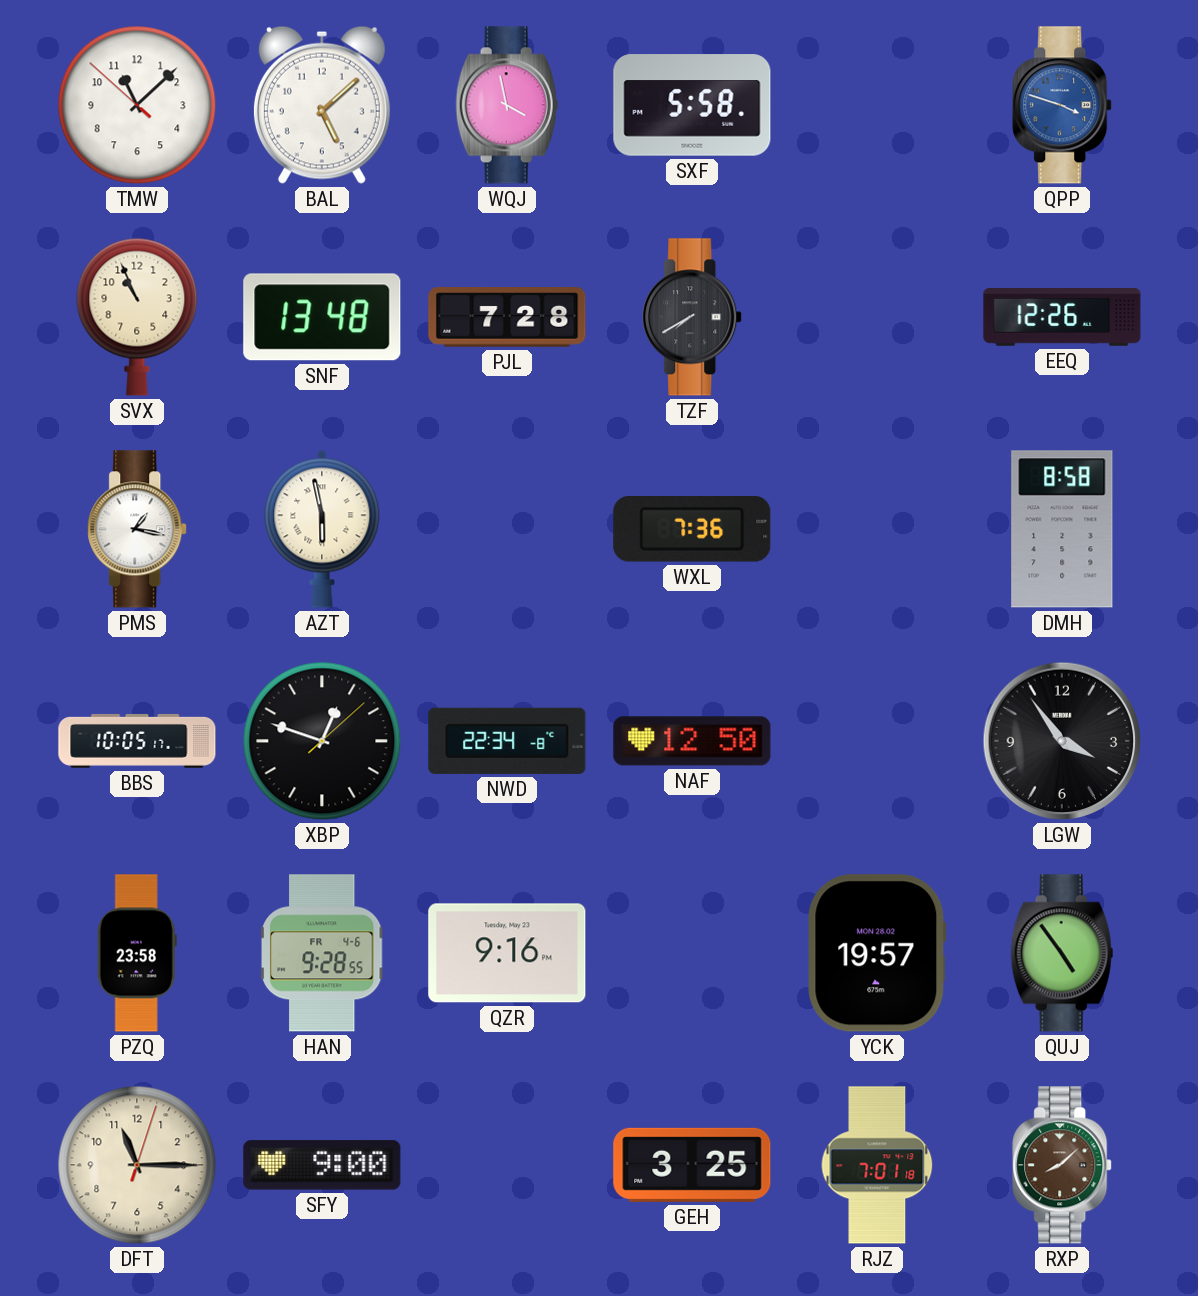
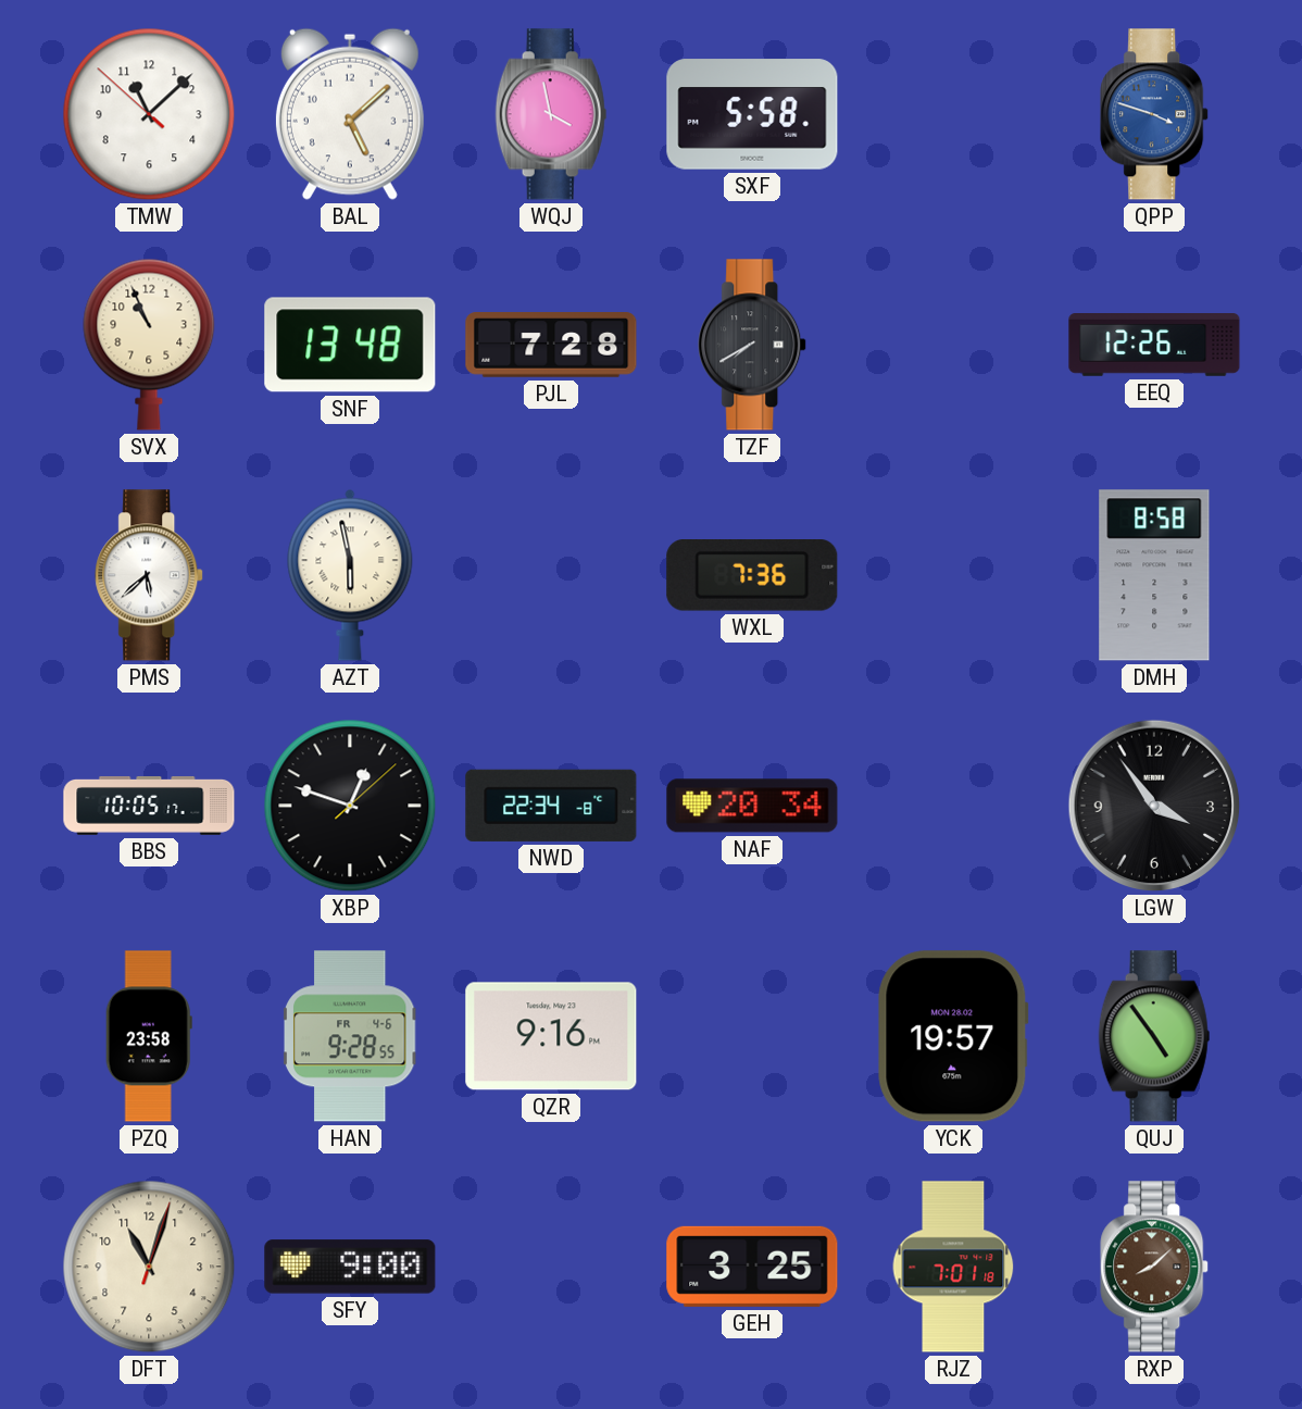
PMS: 1:17 -> 5:38 (150, 575)
NAF: 12:50 -> 20:34 (752, 806)
DFT: 11:15 -> 11:03 (149, 1267)
